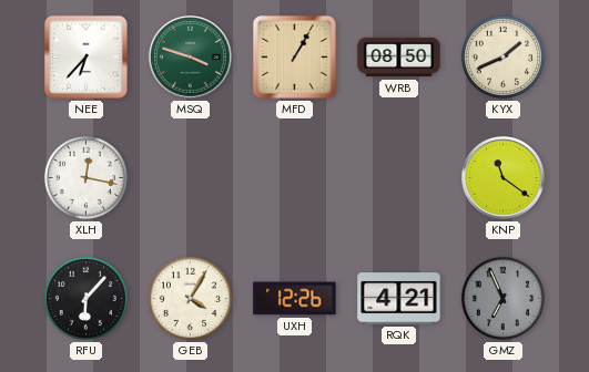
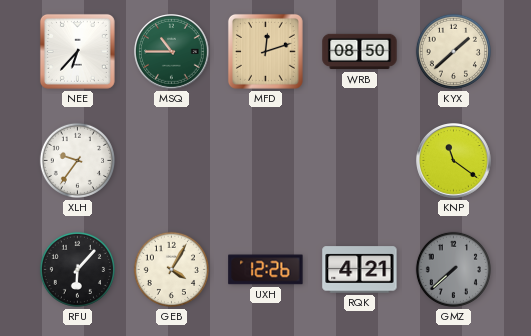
MSQ: 3:48 -> 10:45 (172, 52)
MFD: 1:05 -> 12:12 (265, 51)
KYX: 1:41 -> 1:38 (453, 51)
XLH: 12:17 -> 9:36 (77, 160)
GMZ: 6:56 -> 7:38 (453, 269)
